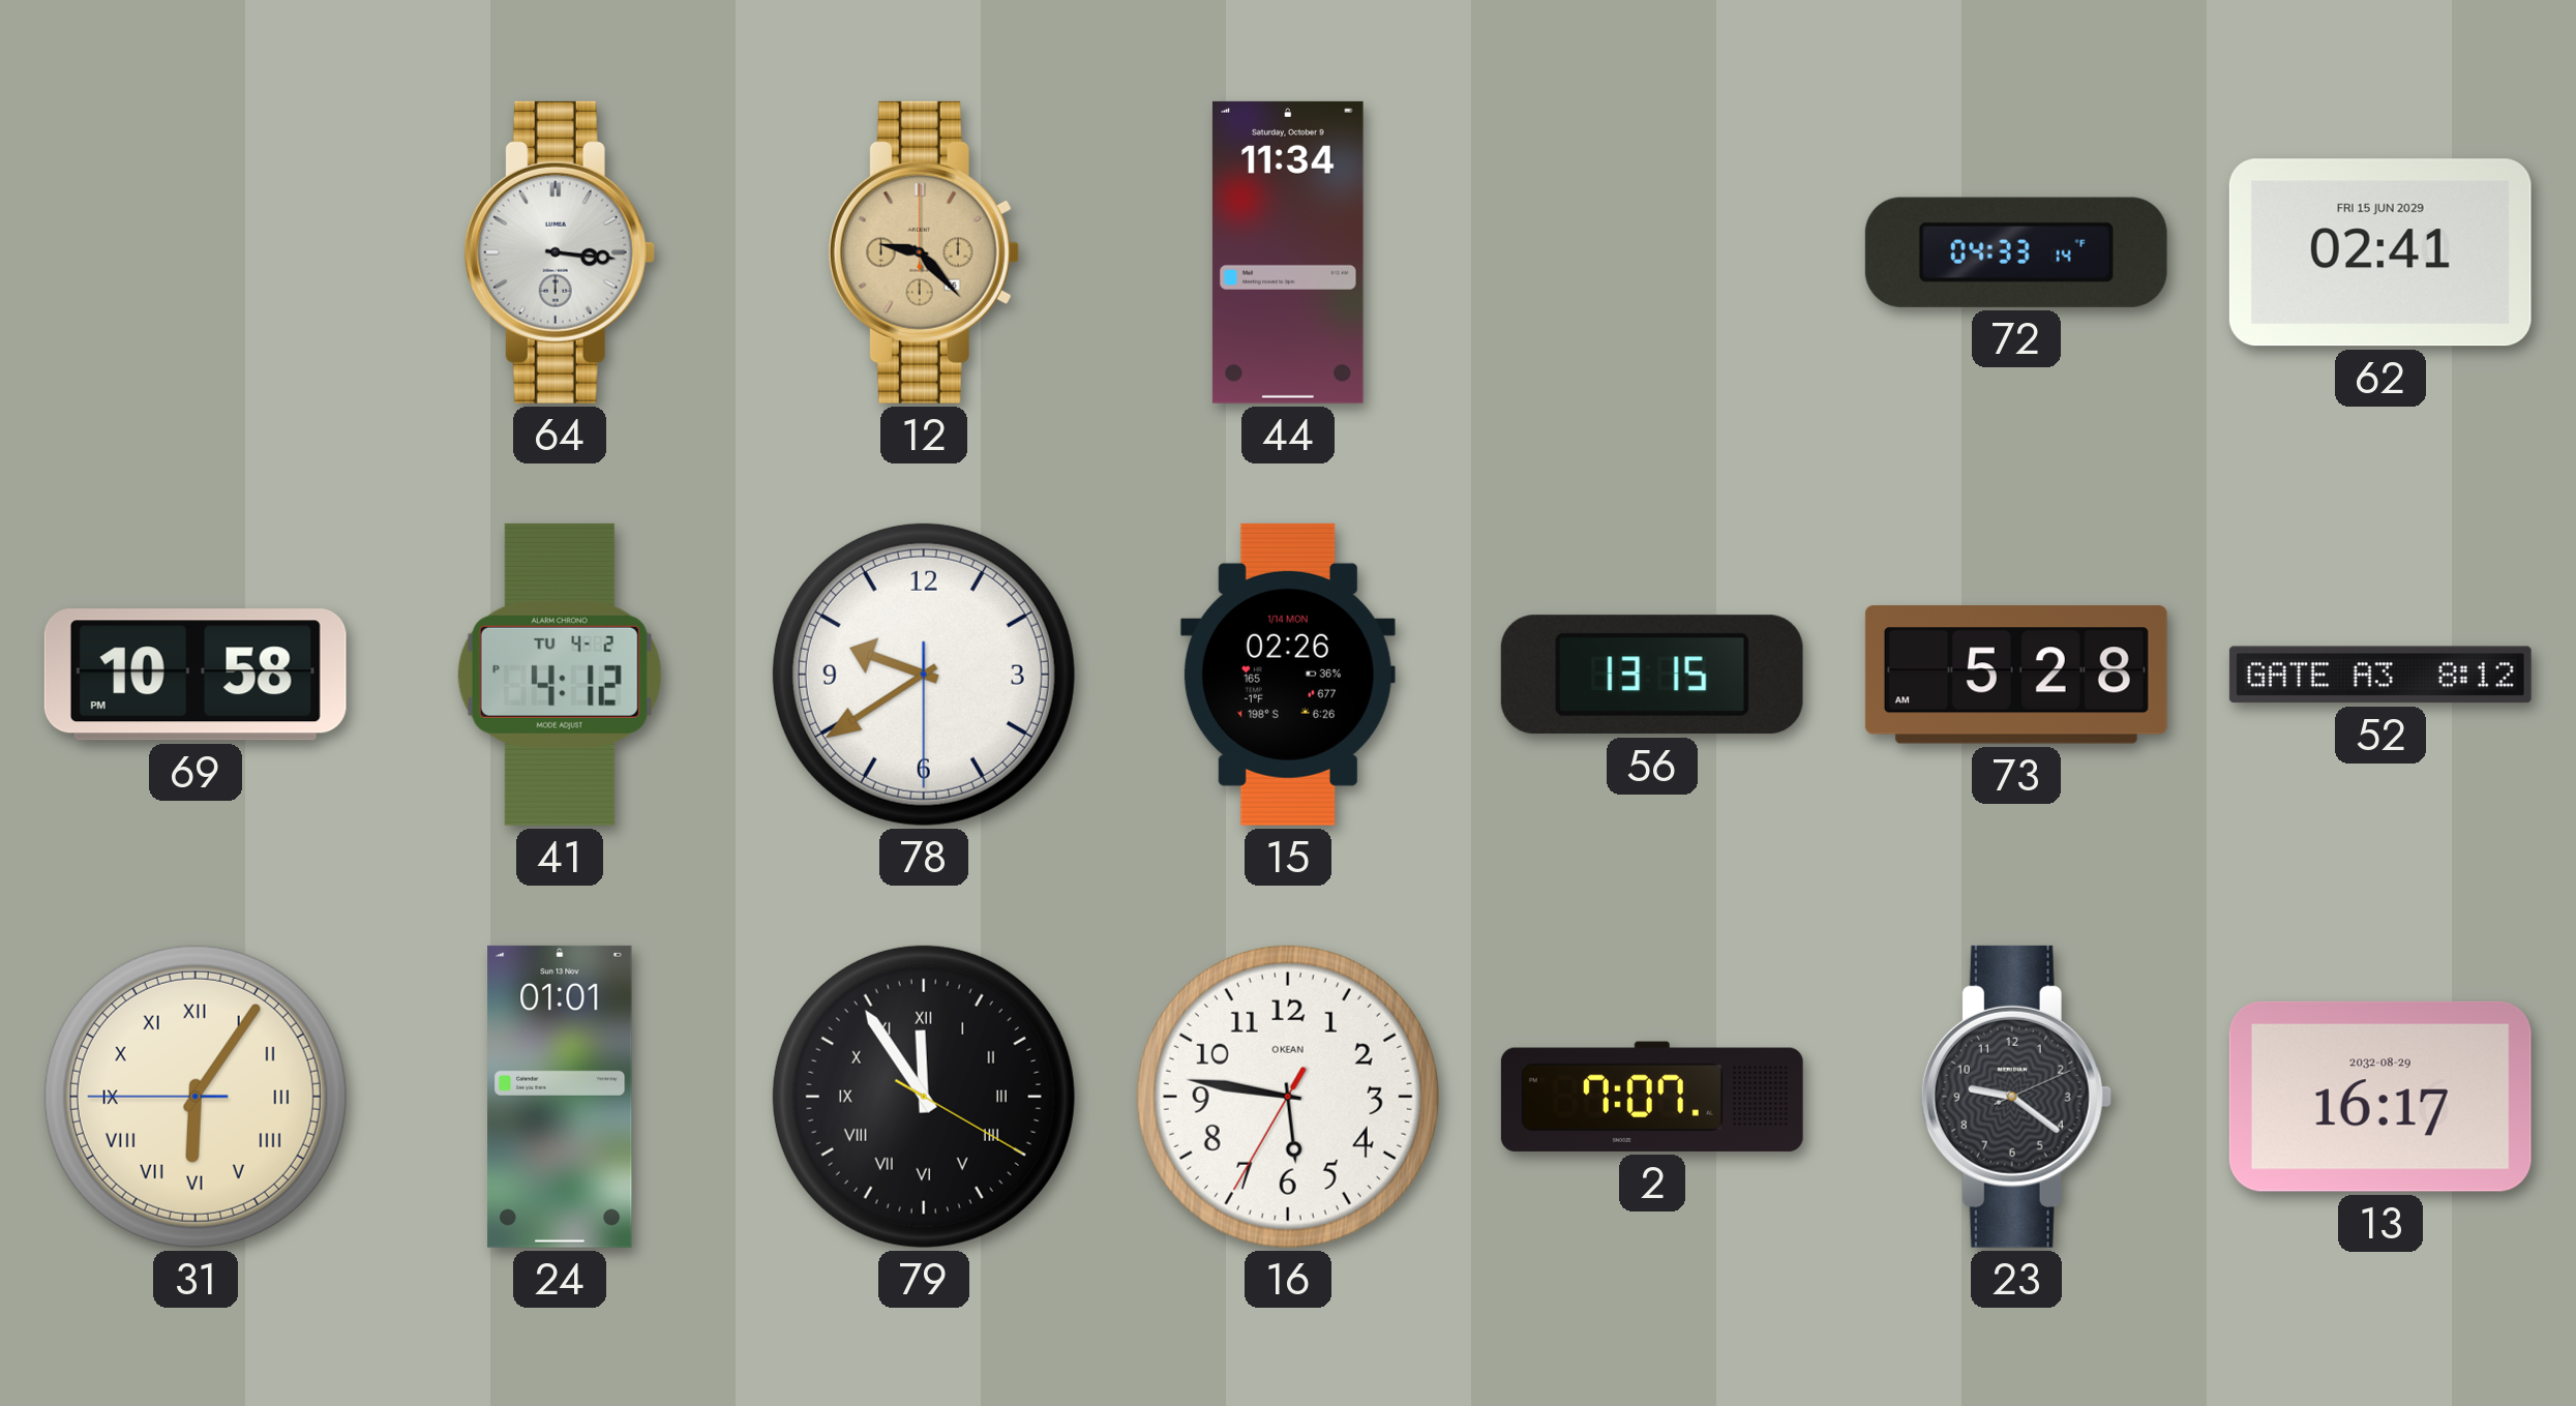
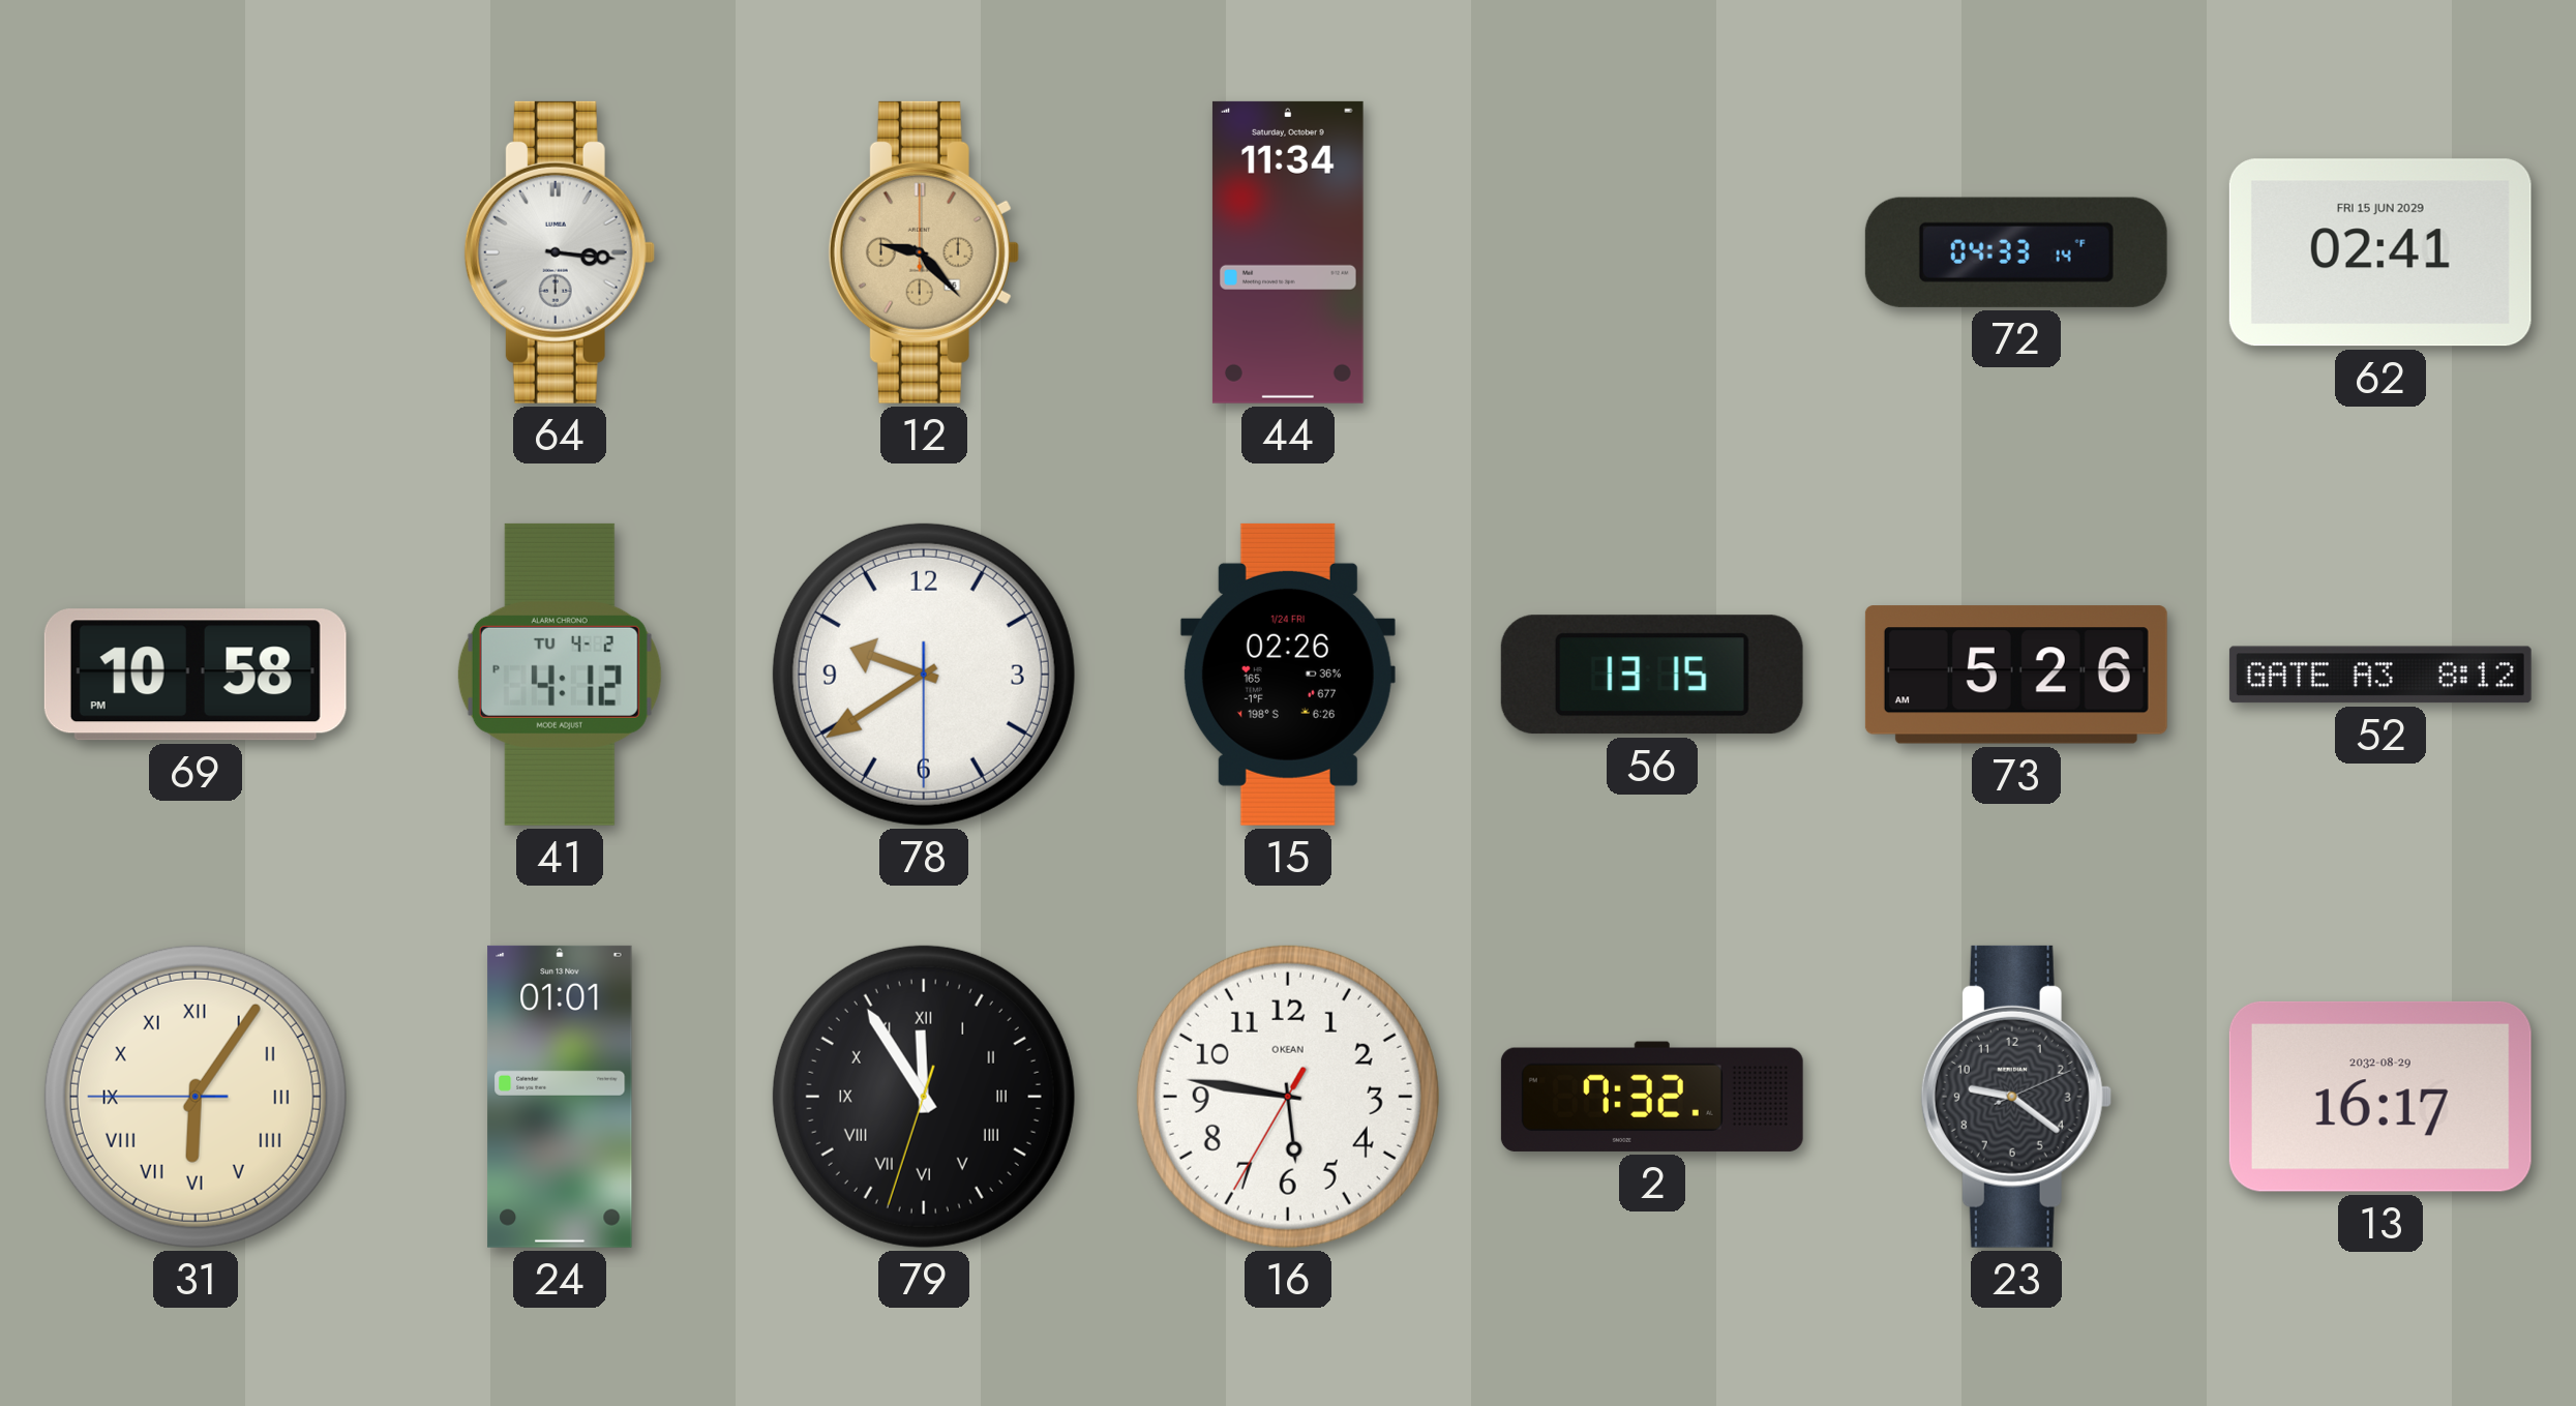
15 date: 1/14 MON -> 1/24 FRI (1288, 675)
73: 5:28 -> 5:26 (2016, 675)
79: 11:54:20 -> 11:54:33 (924, 1097)
2: 7:07 -> 7:32 (1652, 1097)
